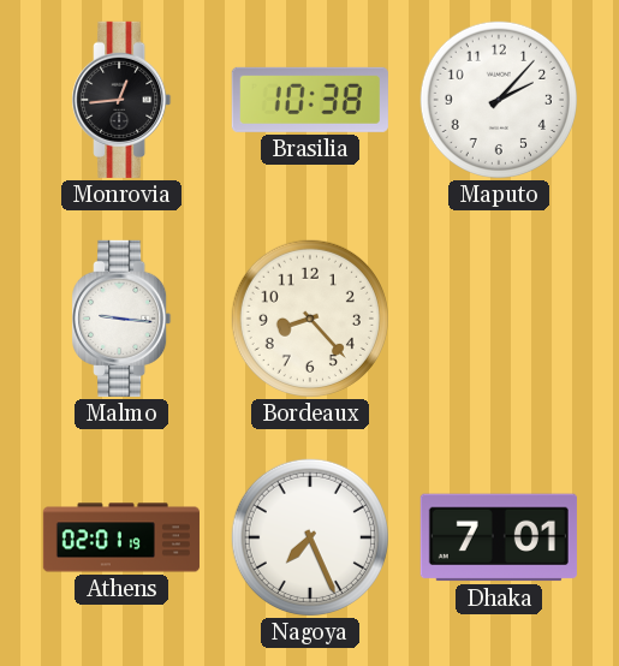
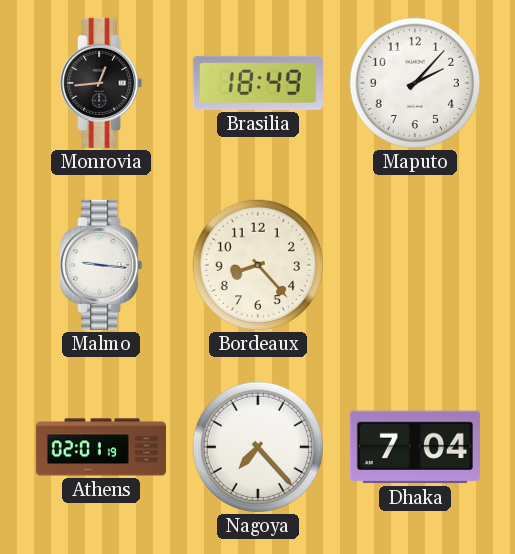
Brasilia: 10:38 -> 18:49 (258, 83)
Nagoya: 7:26 -> 7:23 (258, 447)
Dhaka: 7:01 -> 7:04 (415, 447)
